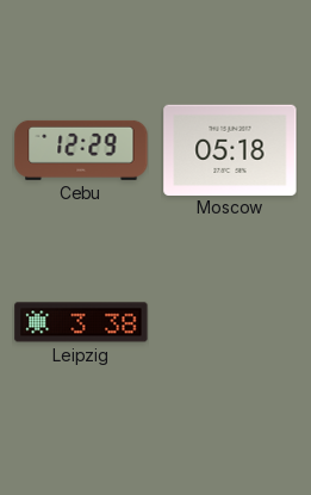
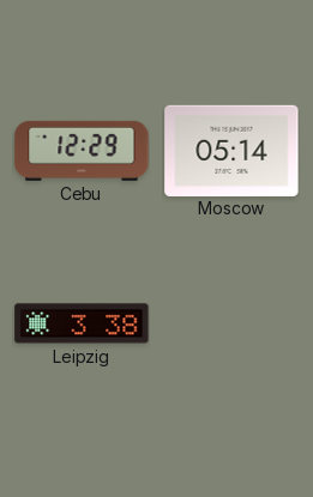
Moscow: 05:18 -> 05:14 (231, 150)
